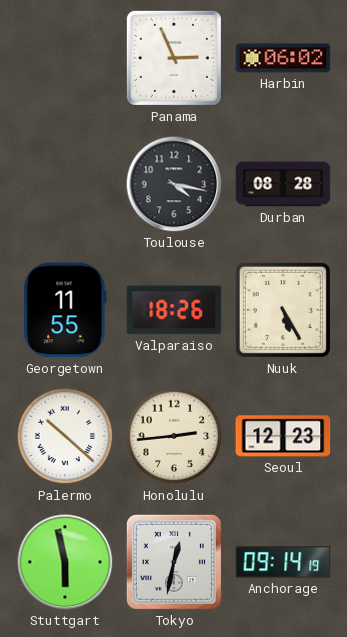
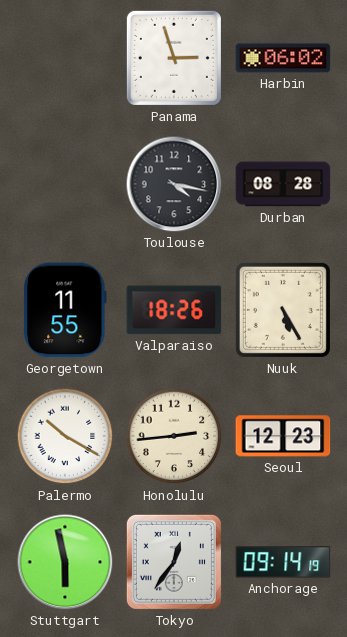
Panama: 2:56 -> 2:57 (174, 58)
Palermo: 10:22 -> 10:20 (65, 436)
Tokyo: 12:32 -> 12:36 (174, 562)
